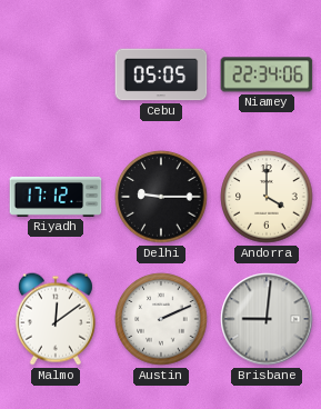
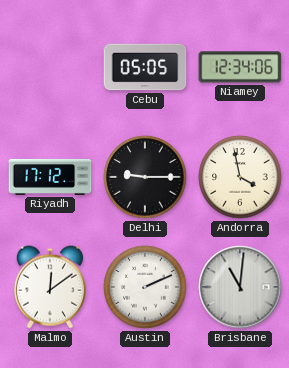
Niamey: 22:34 -> 12:34 (240, 67)
Andorra: 4:00 -> 3:58 (240, 177)
Brisbane: 9:01 -> 11:01 (240, 287)
